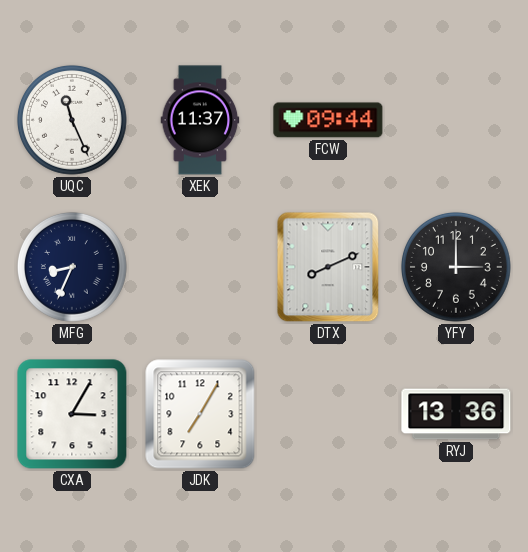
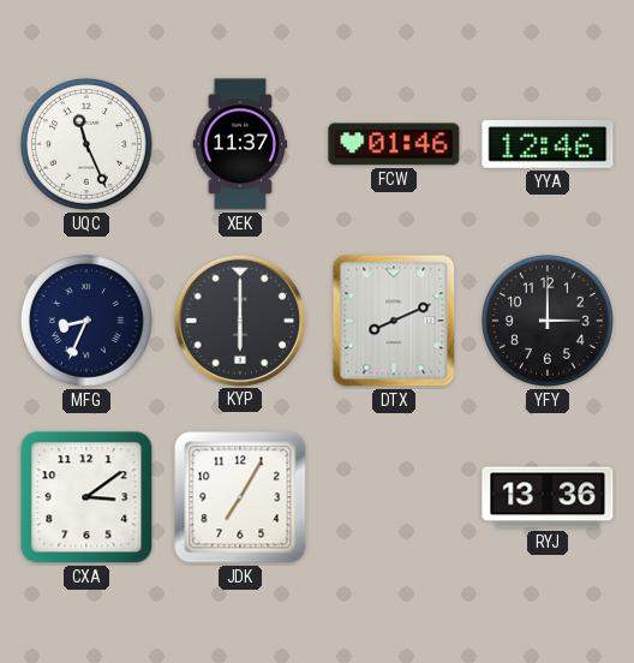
FCW: 09:44 -> 01:46 (394, 144)
YYA: none -> 12:46 (548, 145)
KYP: none -> 6:00 (239, 319)
CXA: 3:05 -> 3:09 (86, 497)
